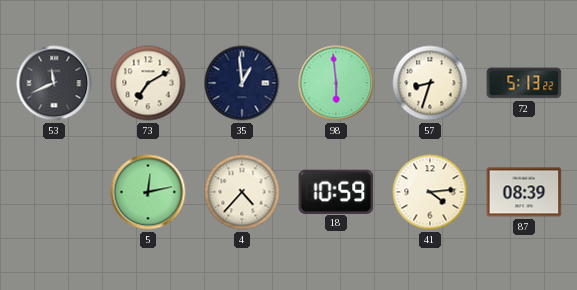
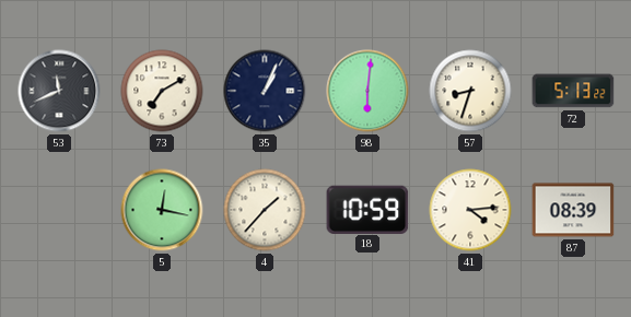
35: 12:59 -> 1:04 (265, 91)
98: 5:59 -> 6:01 (367, 91)
5: 12:13 -> 12:17 (162, 210)
4: 4:37 -> 1:37 (265, 210)
